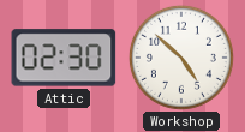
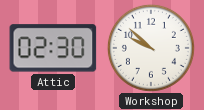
Workshop: 4:52 -> 9:52 (151, 48)
